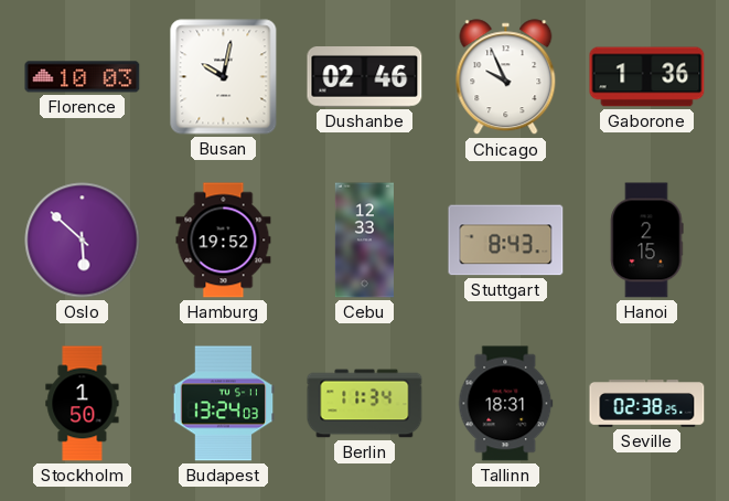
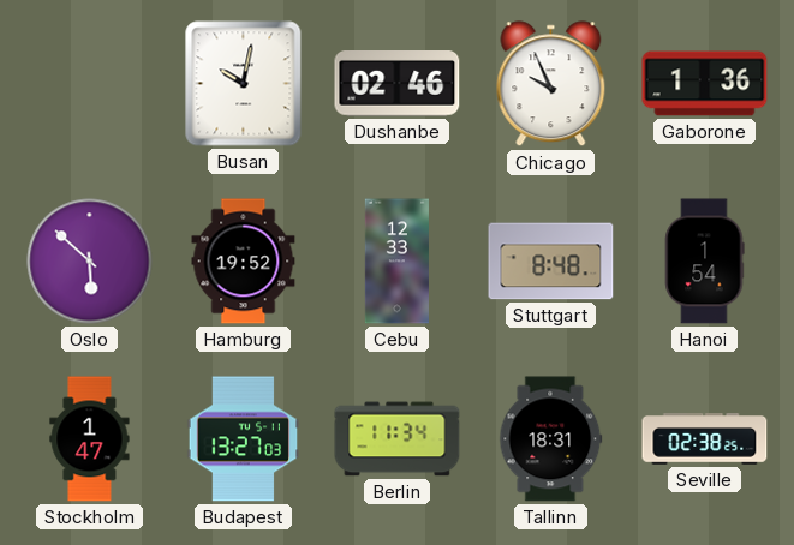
Florence: 10:03 -> none (83, 77)
Stuttgart: 8:43 -> 8:48 (551, 262)
Hanoi: 2:15 -> 1:54 (704, 262)
Stockholm: 1:50 -> 1:47 (90, 439)
Budapest: 13:24 -> 13:27 (244, 439)
